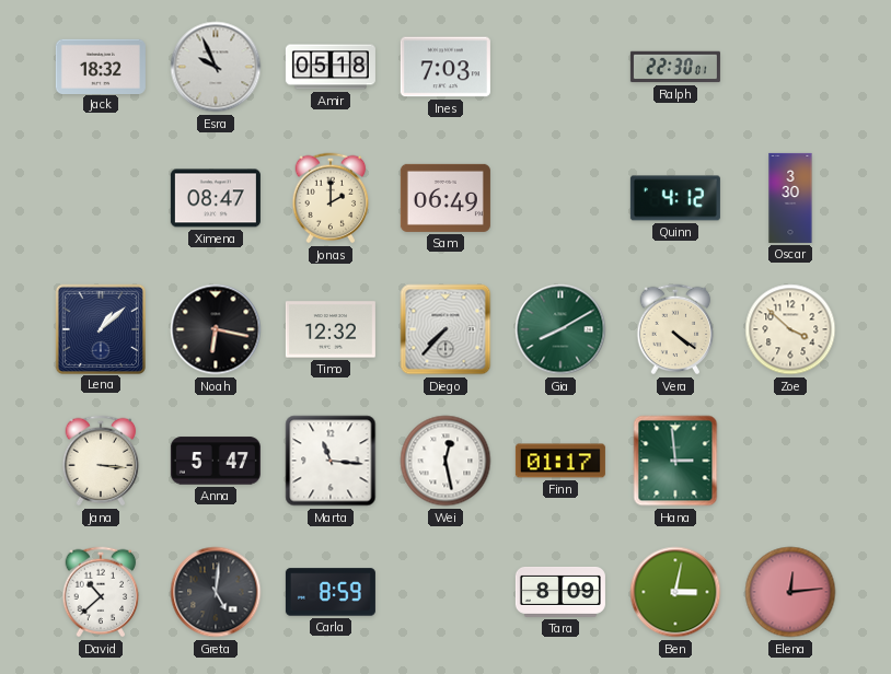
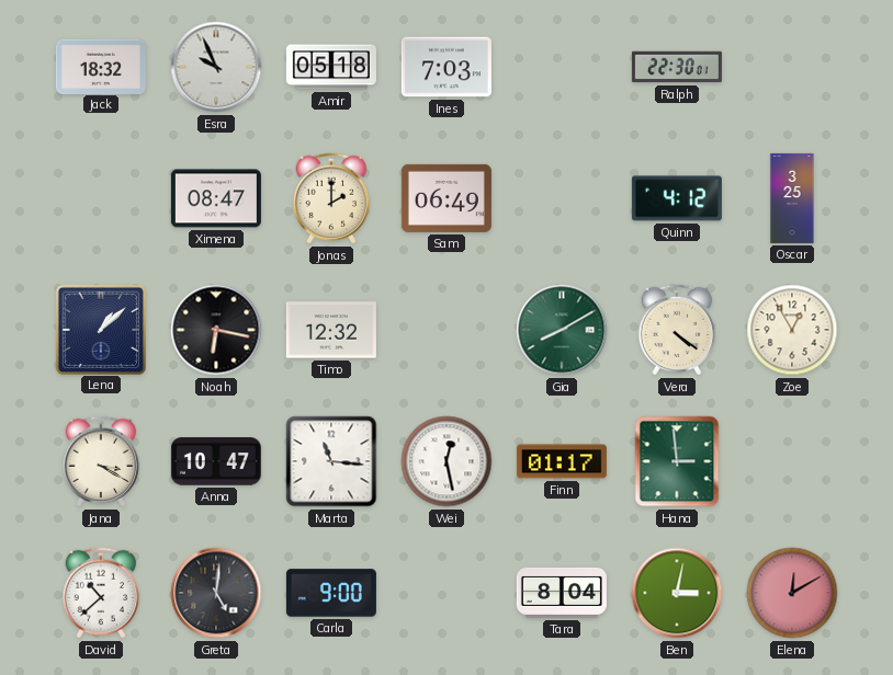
Oscar: 3:30 -> 3:25 (792, 198)
Diego: 7:37 -> none (445, 329)
Zoe: 3:52 -> 12:55 (792, 330)
Jana: 3:16 -> 3:20 (101, 461)
Anna: 5:47 -> 10:47 (216, 461)
Carla: 8:59 -> 9:00 (331, 593)
Tara: 8:09 -> 8:04 (562, 593)
Elena: 12:14 -> 12:10 (792, 593)
